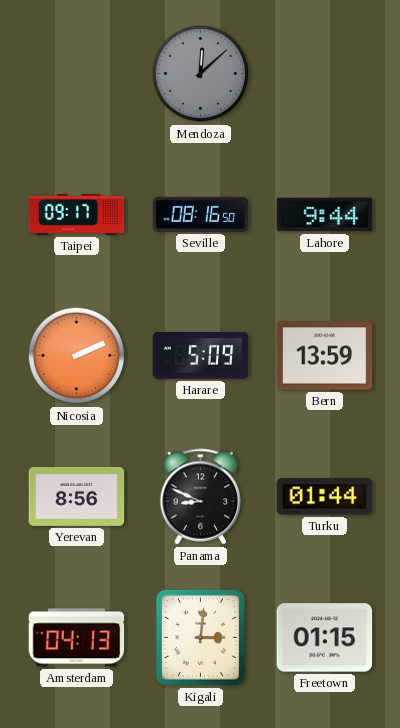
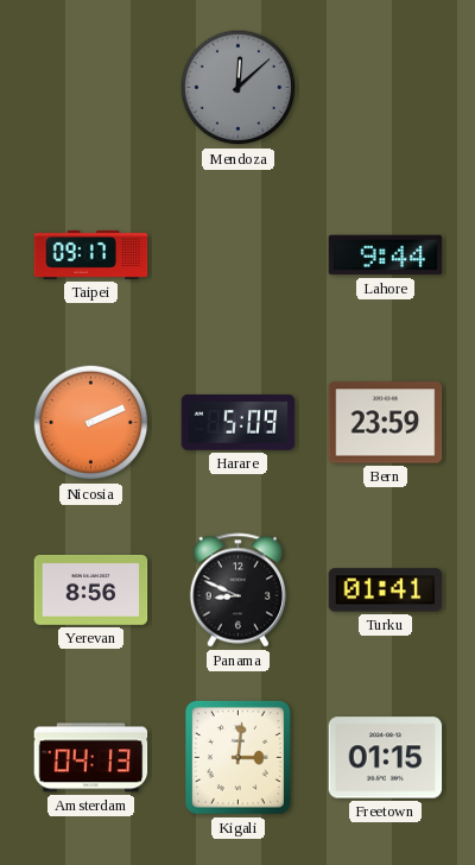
Seville: 08:16 -> none (201, 214)
Bern: 13:59 -> 23:59 (386, 423)
Turku: 01:44 -> 01:41 (386, 591)
